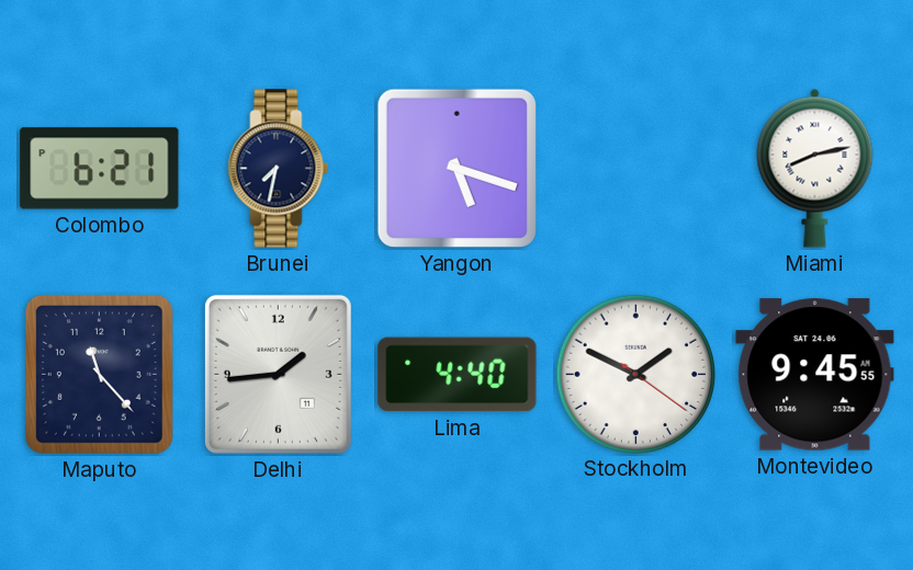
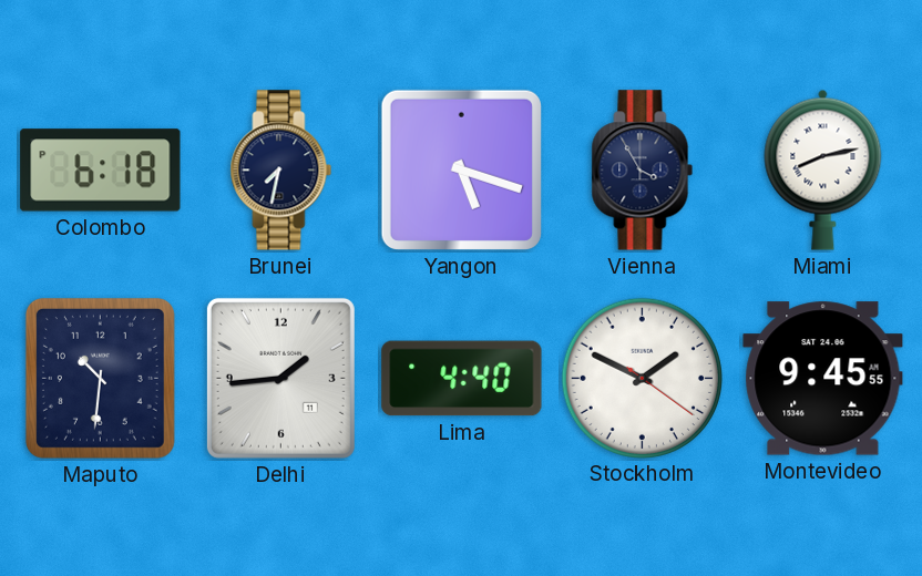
Colombo: 6:21 -> 6:18 (101, 171)
Vienna: none -> 3:55 (643, 171)
Maputo: 11:23 -> 10:31 (100, 378)
